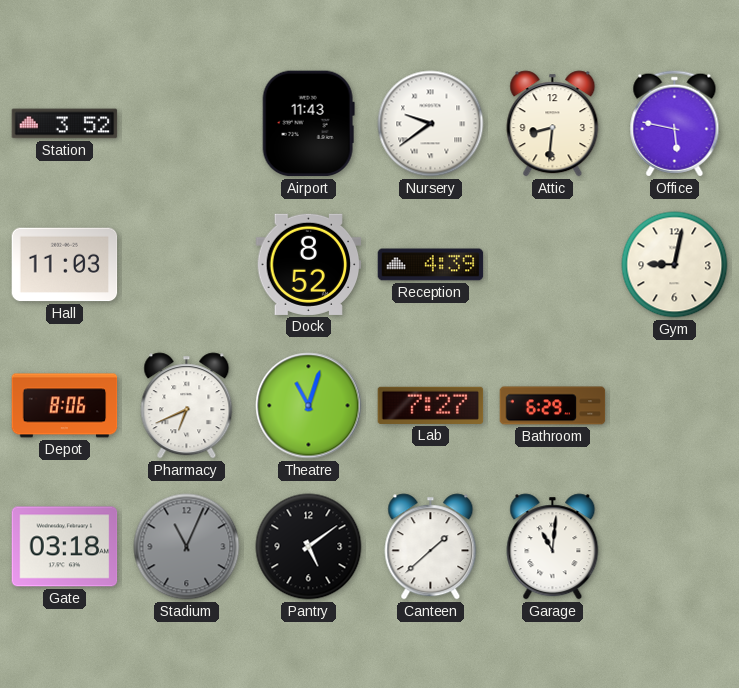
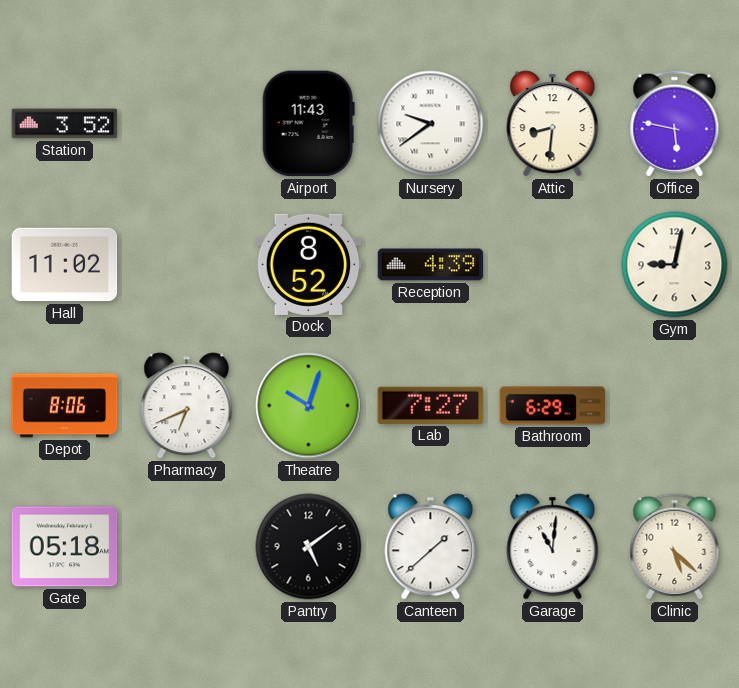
Hall: 11:03 -> 11:02 (65, 265)
Theatre: 11:03 -> 10:03 (309, 406)
Gate: 03:18 -> 05:18 (65, 547)
Stadium: 11:04 -> none (187, 547)
Clinic: none -> 5:22 (675, 547)
